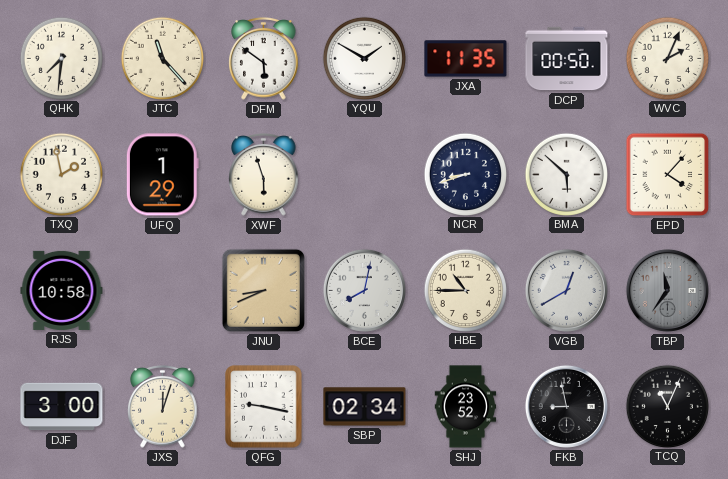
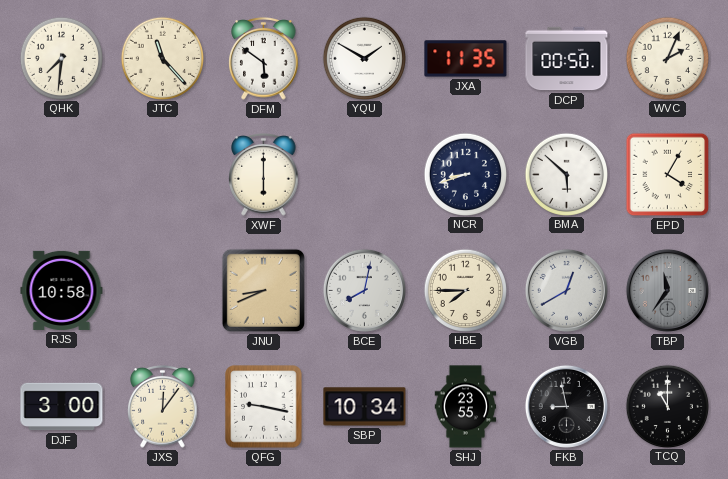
TXQ: 1:58 -> none (61, 174)
UFQ: 1:29 -> none (162, 175)
XWF: 5:57 -> 6:00 (264, 175)
EPD: 4:07 -> 4:05 (668, 175)
HBE: 10:45 -> 7:45 (465, 290)
JXS: 12:03 -> 12:06 (163, 407)
SBP: 02:34 -> 10:34 (365, 407)
SHJ: 23:52 -> 23:55 (466, 407)
TCQ: 11:04 -> 11:00 (667, 406)
